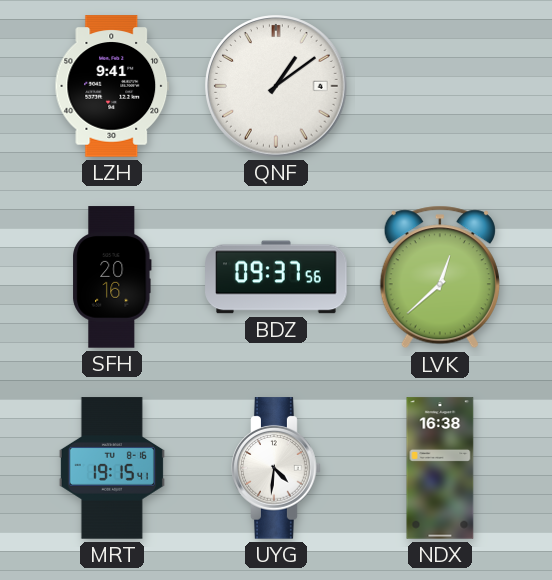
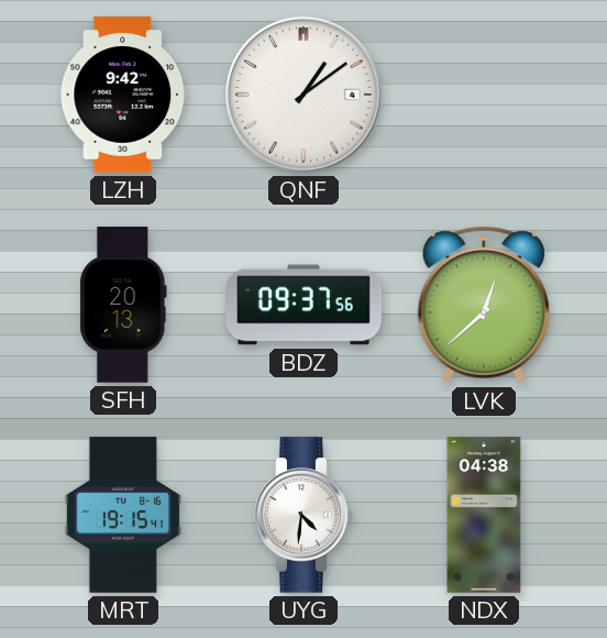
LZH: 9:41 -> 9:42 (123, 95)
SFH: 20:16 -> 20:13 (123, 305)
NDX: 16:38 -> 04:38 (484, 515)
